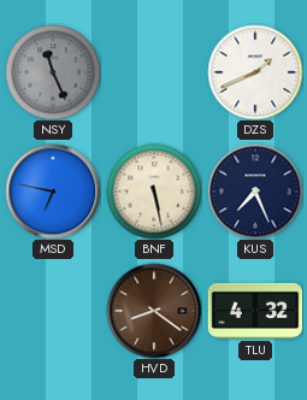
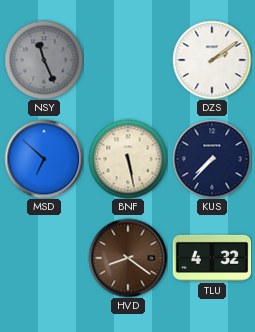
DZS: 1:41 -> 2:09 (212, 60)
MSD: 6:47 -> 6:52 (44, 159)
KUS: 7:26 -> 7:37 (212, 159)
